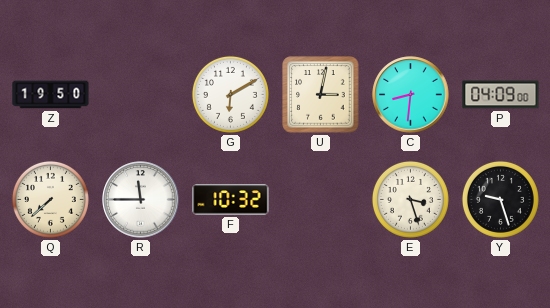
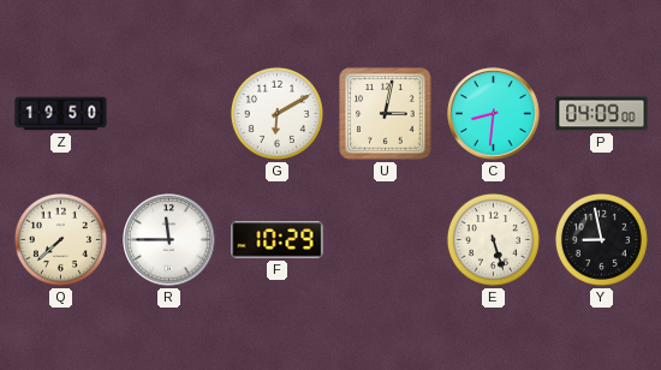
F: 10:32 -> 10:29 (278, 240)
E: 3:27 -> 5:27 (493, 239)
Y: 9:27 -> 8:58 (601, 239)
